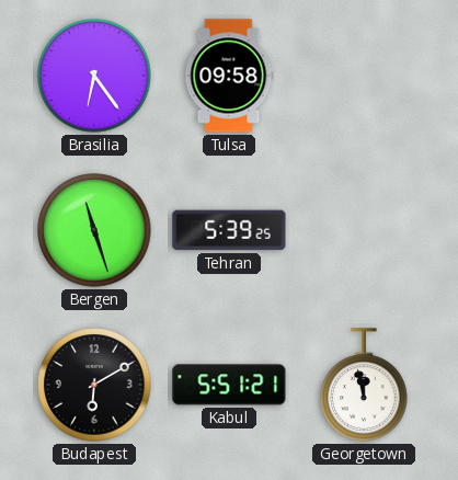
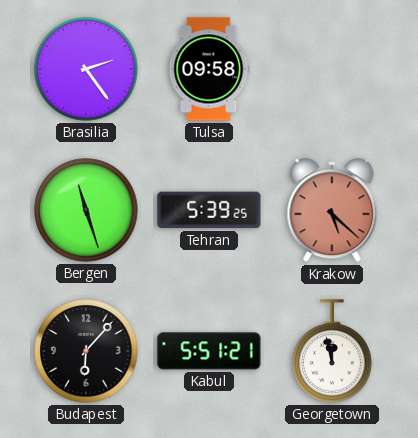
Brasilia: 6:24 -> 2:24 (86, 69)
Krakow: none -> 5:22 (332, 211)
Budapest: 6:10 -> 6:07 (86, 351)
